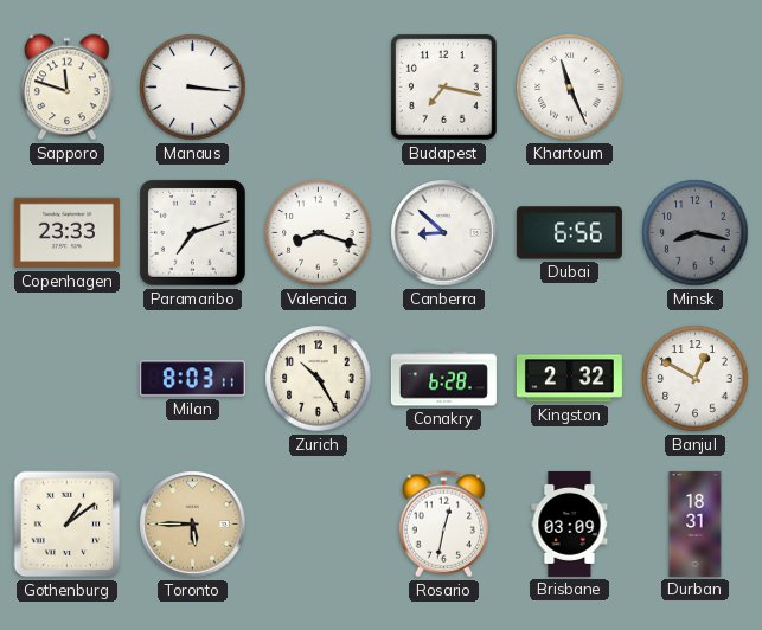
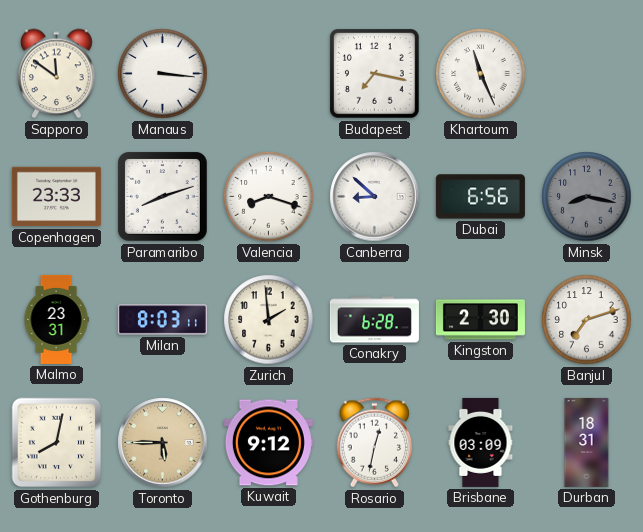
Sapporo: 11:48 -> 11:51 (57, 74)
Paramaribo: 7:12 -> 8:12 (162, 196)
Malmo: none -> 23:31 (56, 319)
Zurich: 10:25 -> 1:59 (269, 320)
Kingston: 2:32 -> 2:30 (480, 320)
Banjul: 12:50 -> 7:12 (587, 320)
Gothenburg: 1:09 -> 8:02 (57, 443)
Kuwait: none -> 9:12 (268, 443)
